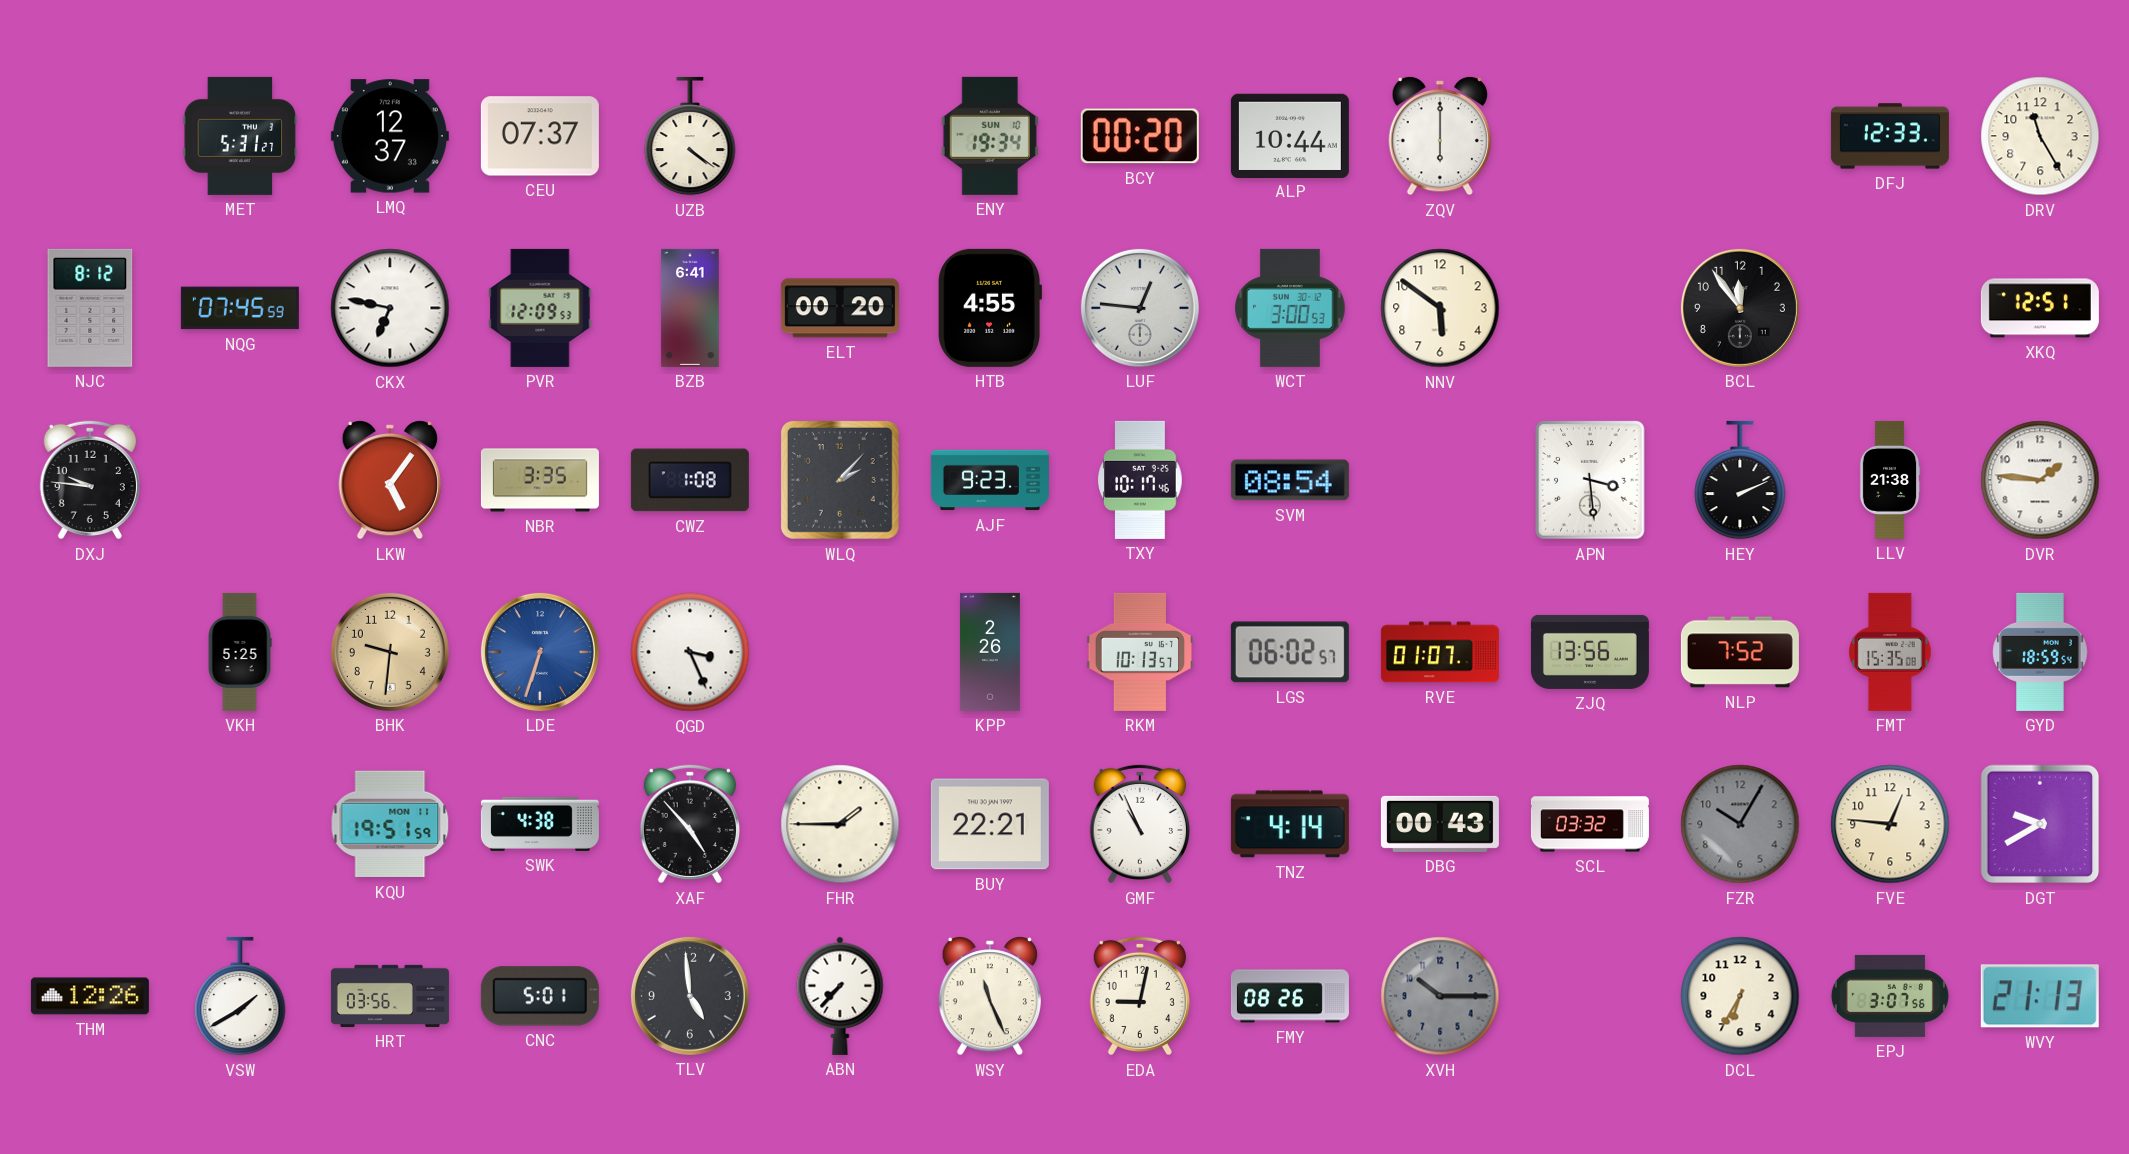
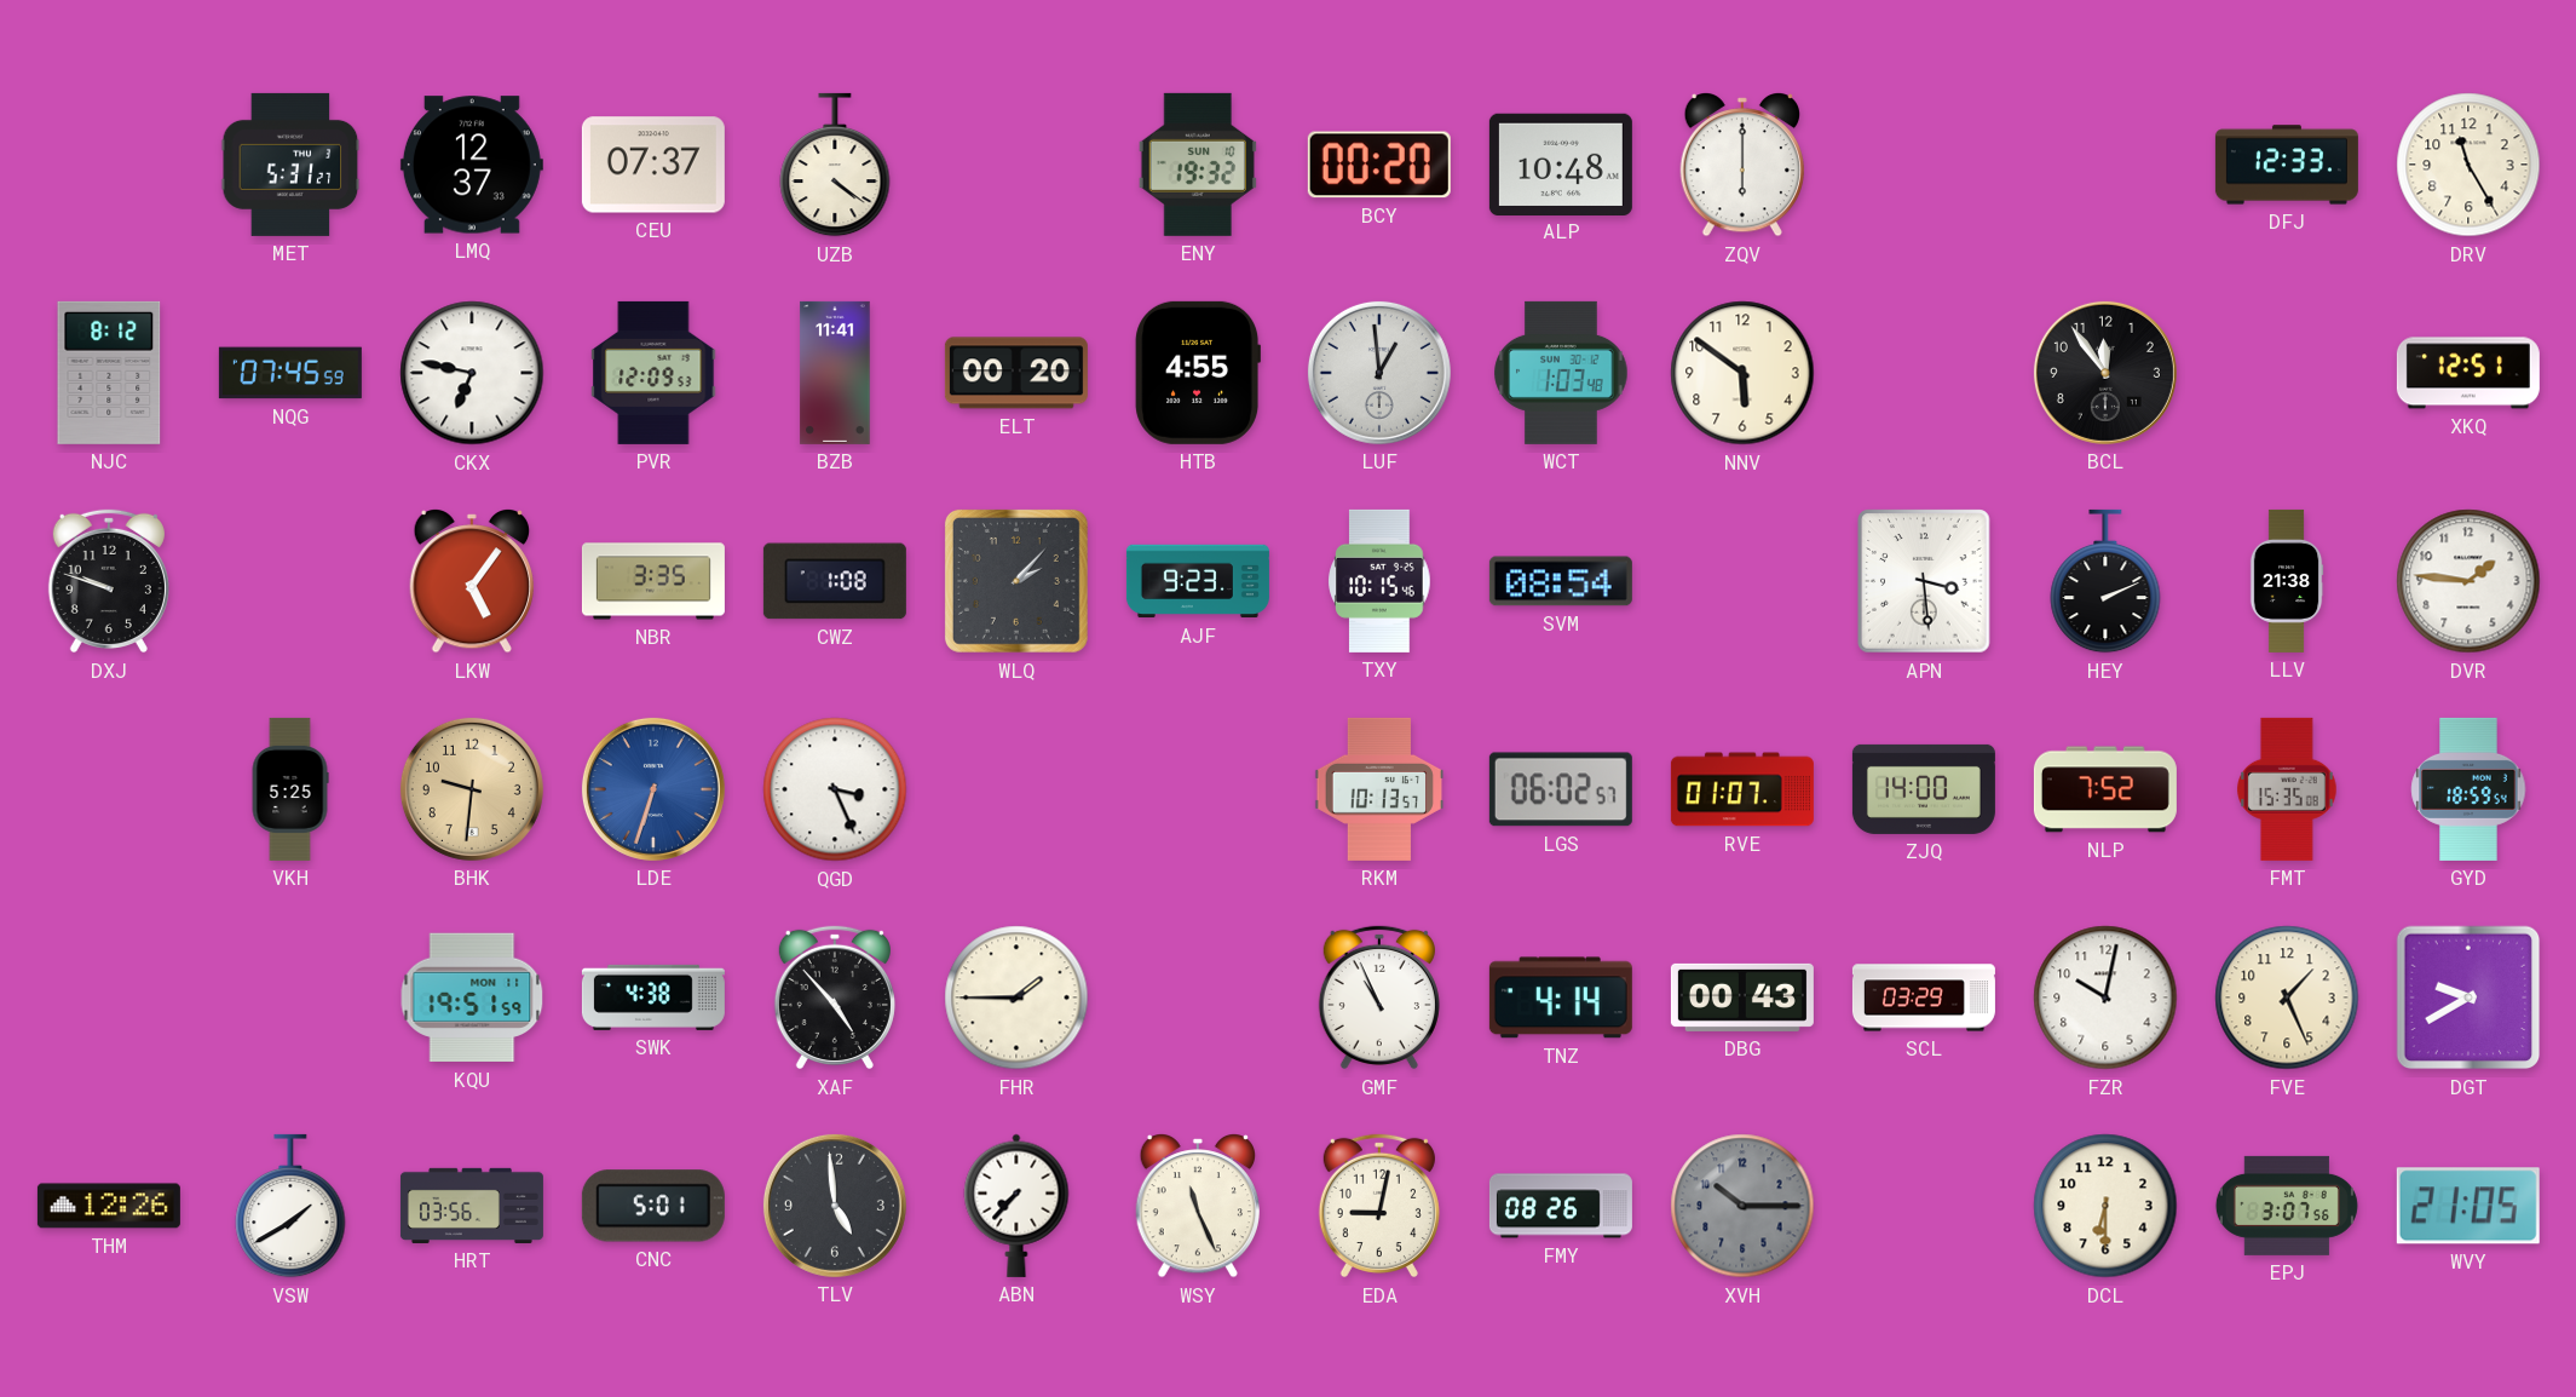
ENY: 19:34 -> 19:32 (1198, 165)
ALP: 10:44 -> 10:48 (1561, 163)
BZB: 6:41 -> 11:41 (835, 373)
LUF: 12:46 -> 12:59 (1379, 373)
WCT: 3:00 -> 1:03 (1561, 373)
DXJ: 9:46 -> 9:48 (109, 581)
TXY: 10:17 -> 10:15 (1379, 581)
KPP: 2:26 -> none (990, 652)
ZJQ: 13:56 -> 14:00 (1924, 789)
BUY: 22:21 -> none (990, 824)
SCL: 03:32 -> 03:29 (1924, 998)
FZR: 10:05 -> 10:02 (2105, 998)
FZR dial: grey -> white (2105, 998)
FVE: 12:46 -> 1:26 (2287, 998)
DCL: 6:35 -> 6:30 (2105, 1206)
WVY: 21:13 -> 21:05 (2468, 1206)
